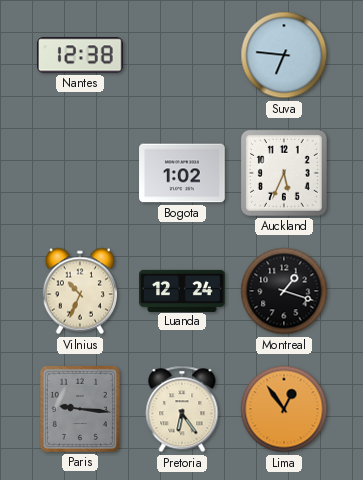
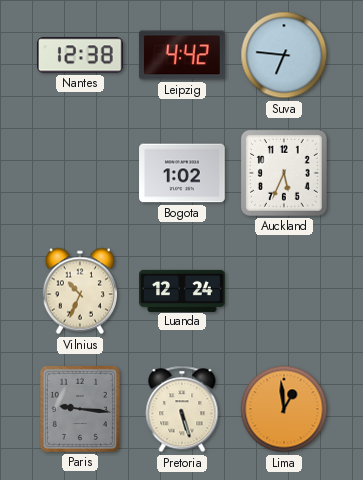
Leipzig: none -> 4:42 (182, 55)
Montreal: 1:18 -> none (284, 291)
Pretoria: 6:24 -> 5:27 (182, 409)
Lima: 12:54 -> 12:59 (284, 409)
